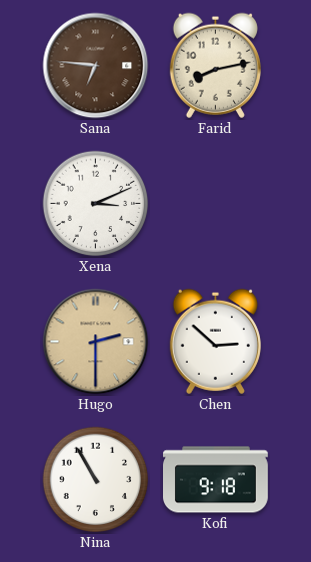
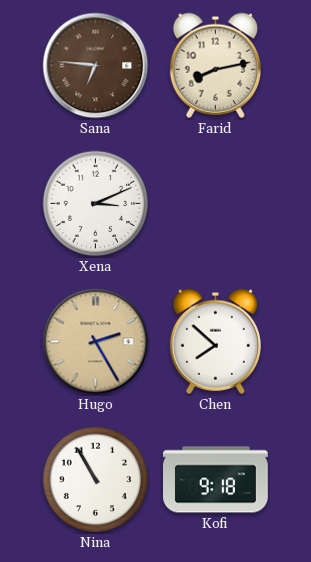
Hugo: 2:30 -> 2:25 (96, 342)
Chen: 2:52 -> 7:52 (215, 341)
